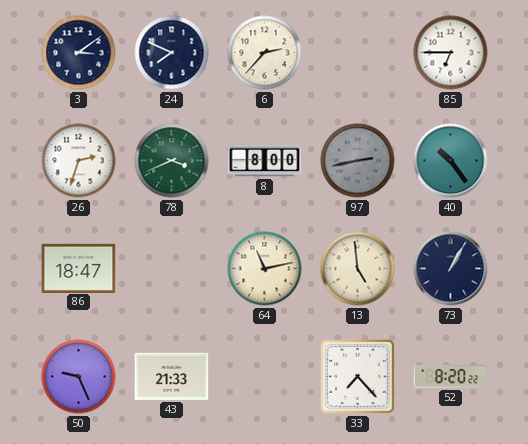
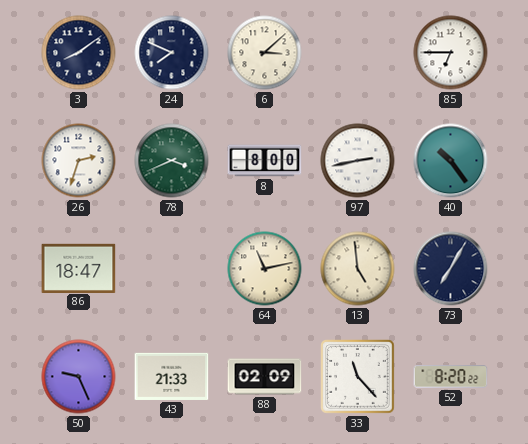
3: 3:09 -> 8:09 (79, 53)
6: 2:37 -> 3:08 (265, 53)
97 dial: grey -> white (358, 161)
73: 1:05 -> 7:05 (451, 269)
88: none -> 02:09 (265, 377)
33: 7:23 -> 11:23 (358, 377)
